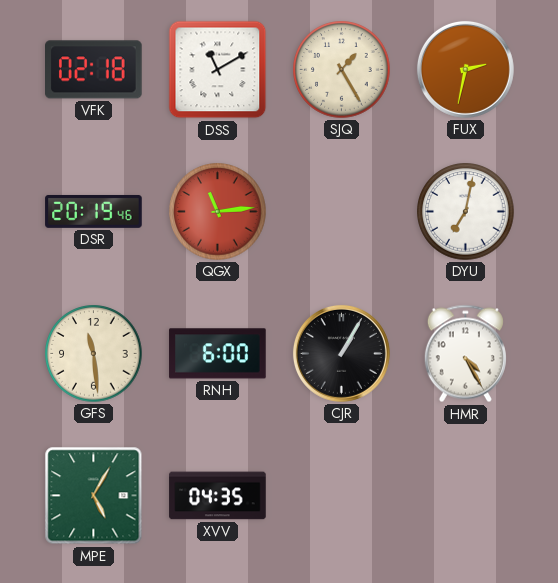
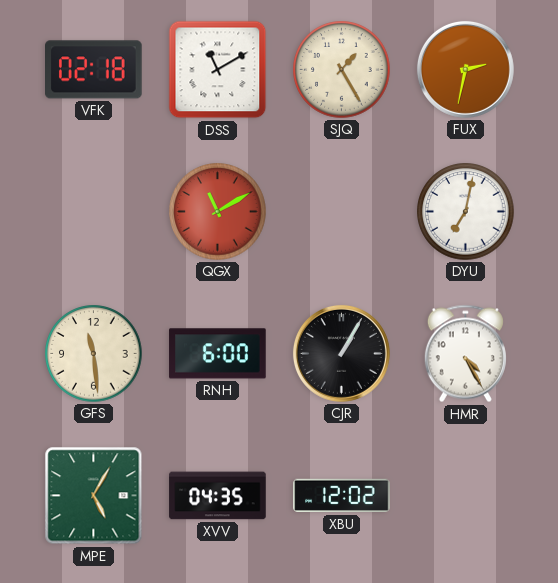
DSR: 20:19 -> none (94, 212)
QGX: 11:14 -> 11:10 (218, 212)
XBU: none -> 12:02 (342, 496)
